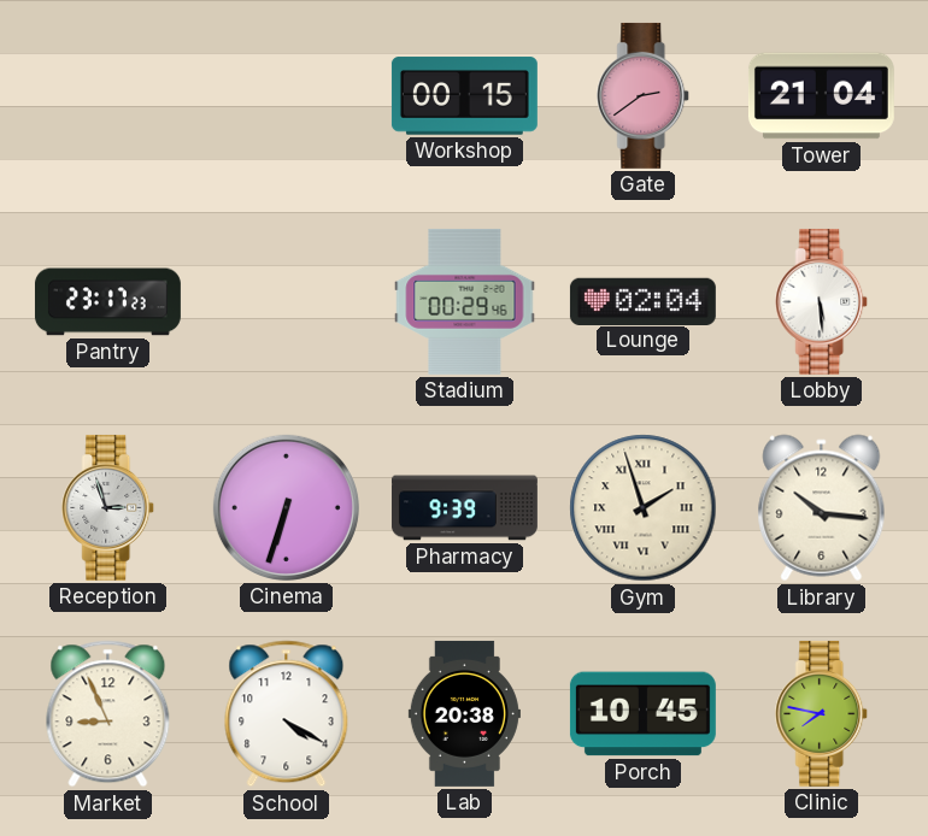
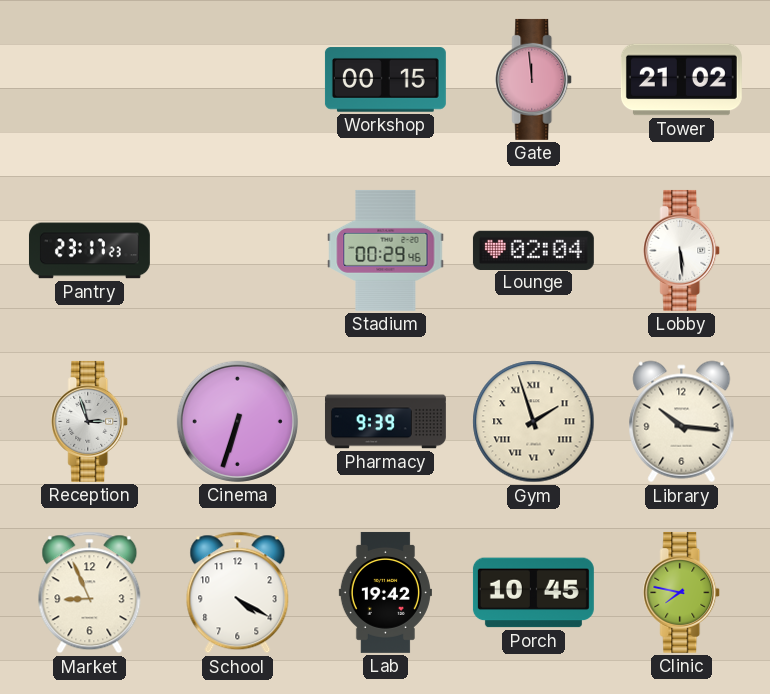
Gate: 2:39 -> 11:59 (534, 79)
Tower: 21:04 -> 21:02 (681, 80)
Lab: 20:38 -> 19:42 (385, 592)
